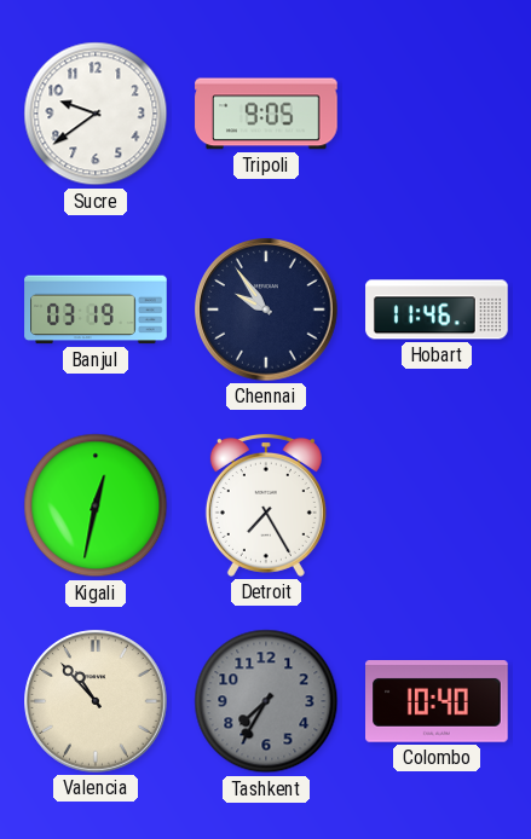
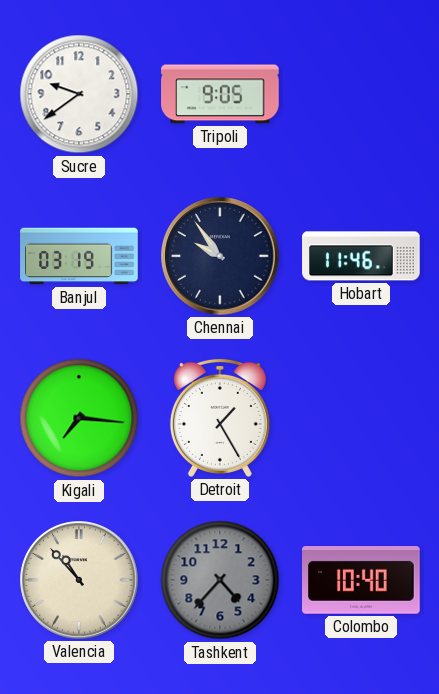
Kigali: 12:32 -> 7:16 (79, 418)
Detroit: 7:25 -> 1:25 (220, 418)
Tashkent: 7:35 -> 4:37 (220, 580)
